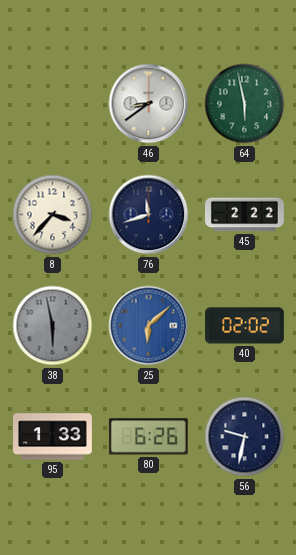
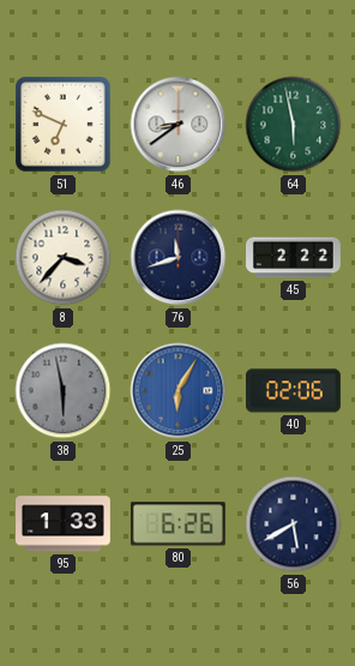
51: none -> 6:49 (64, 125)
25: 6:08 -> 6:05 (179, 391)
40: 02:02 -> 02:06 (294, 391)
56: 9:32 -> 5:40 (294, 524)
